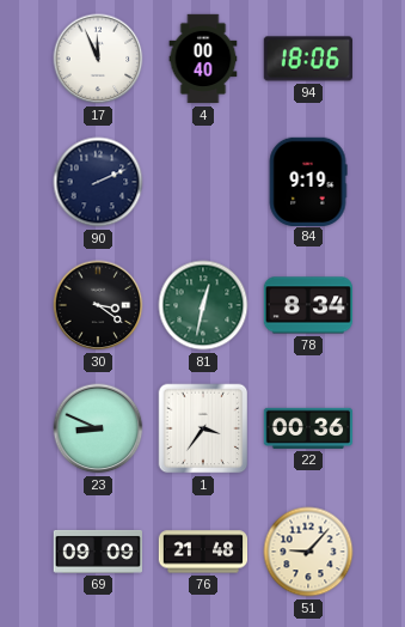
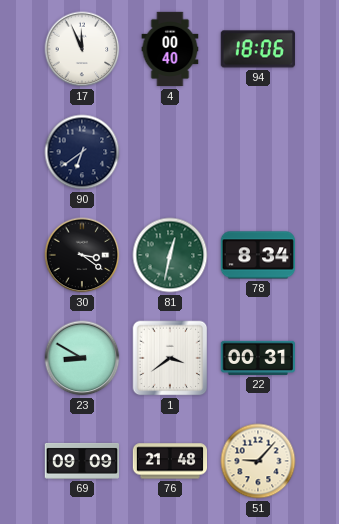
90: 2:11 -> 6:39 (82, 152)
84: 9:19 -> none (308, 181)
23: 8:49 -> 8:50 (82, 358)
1: 3:36 -> 3:39 (170, 358)
22: 00:36 -> 00:31 (257, 358)
